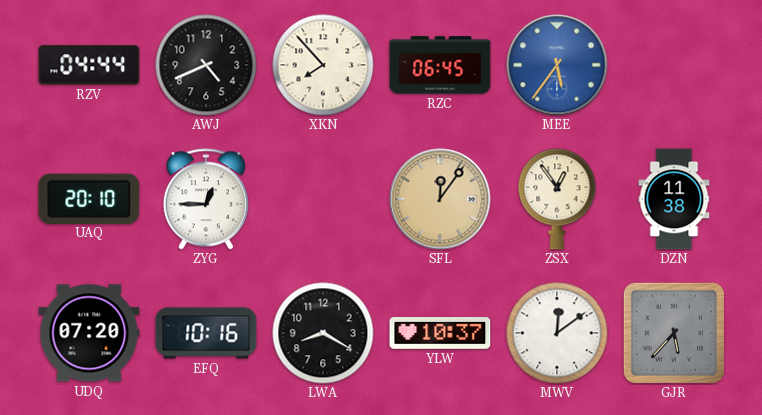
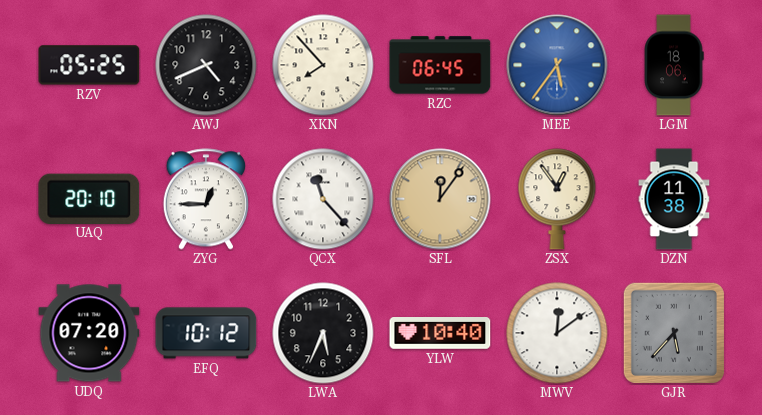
RZV: 04:44 -> 05:25 (89, 65)
LGM: none -> 18:06 (674, 65)
QCX: none -> 11:23 (323, 199)
EFQ: 10:16 -> 10:12 (206, 333)
LWA: 8:20 -> 5:34 (323, 333)
YLW: 10:37 -> 10:40 (440, 334)
